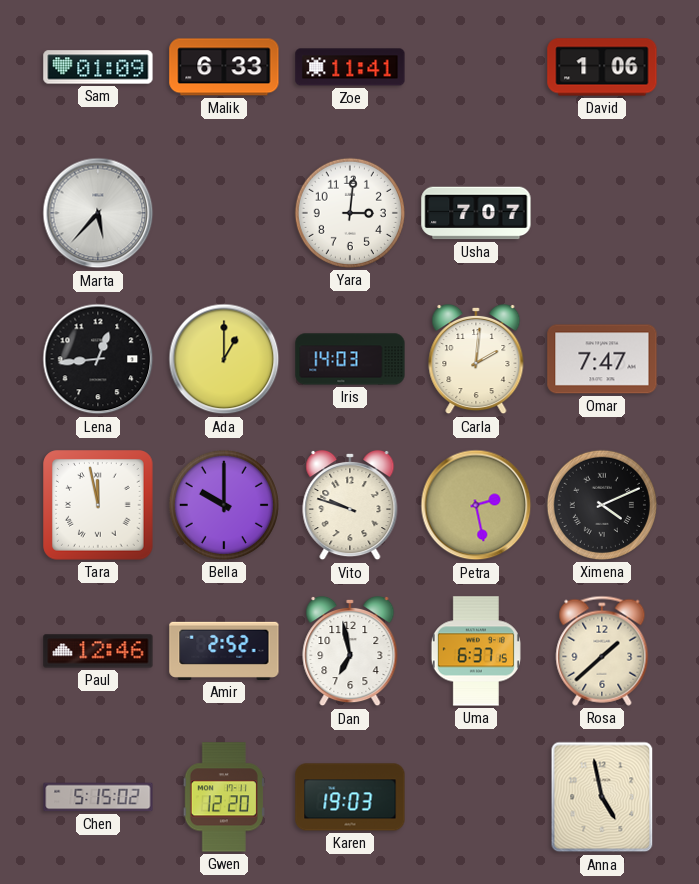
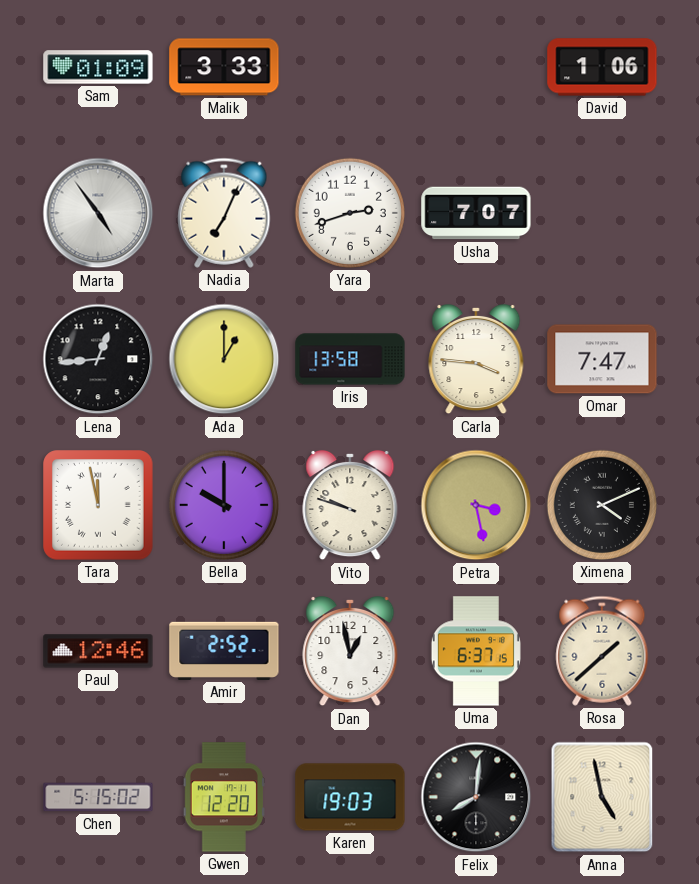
Malik: 6:33 -> 3:33 (224, 67)
Zoe: 11:41 -> none (350, 67)
Marta: 5:37 -> 4:54 (98, 213)
Nadia: none -> 7:04 (224, 213)
Yara: 3:01 -> 2:42 (350, 213)
Iris: 14:03 -> 13:58 (350, 359)
Carla: 2:01 -> 3:46 (476, 359)
Petra: 2:28 -> 3:28 (476, 505)
Dan: 6:58 -> 12:58 (350, 651)
Felix: none -> 8:01 (476, 797)
